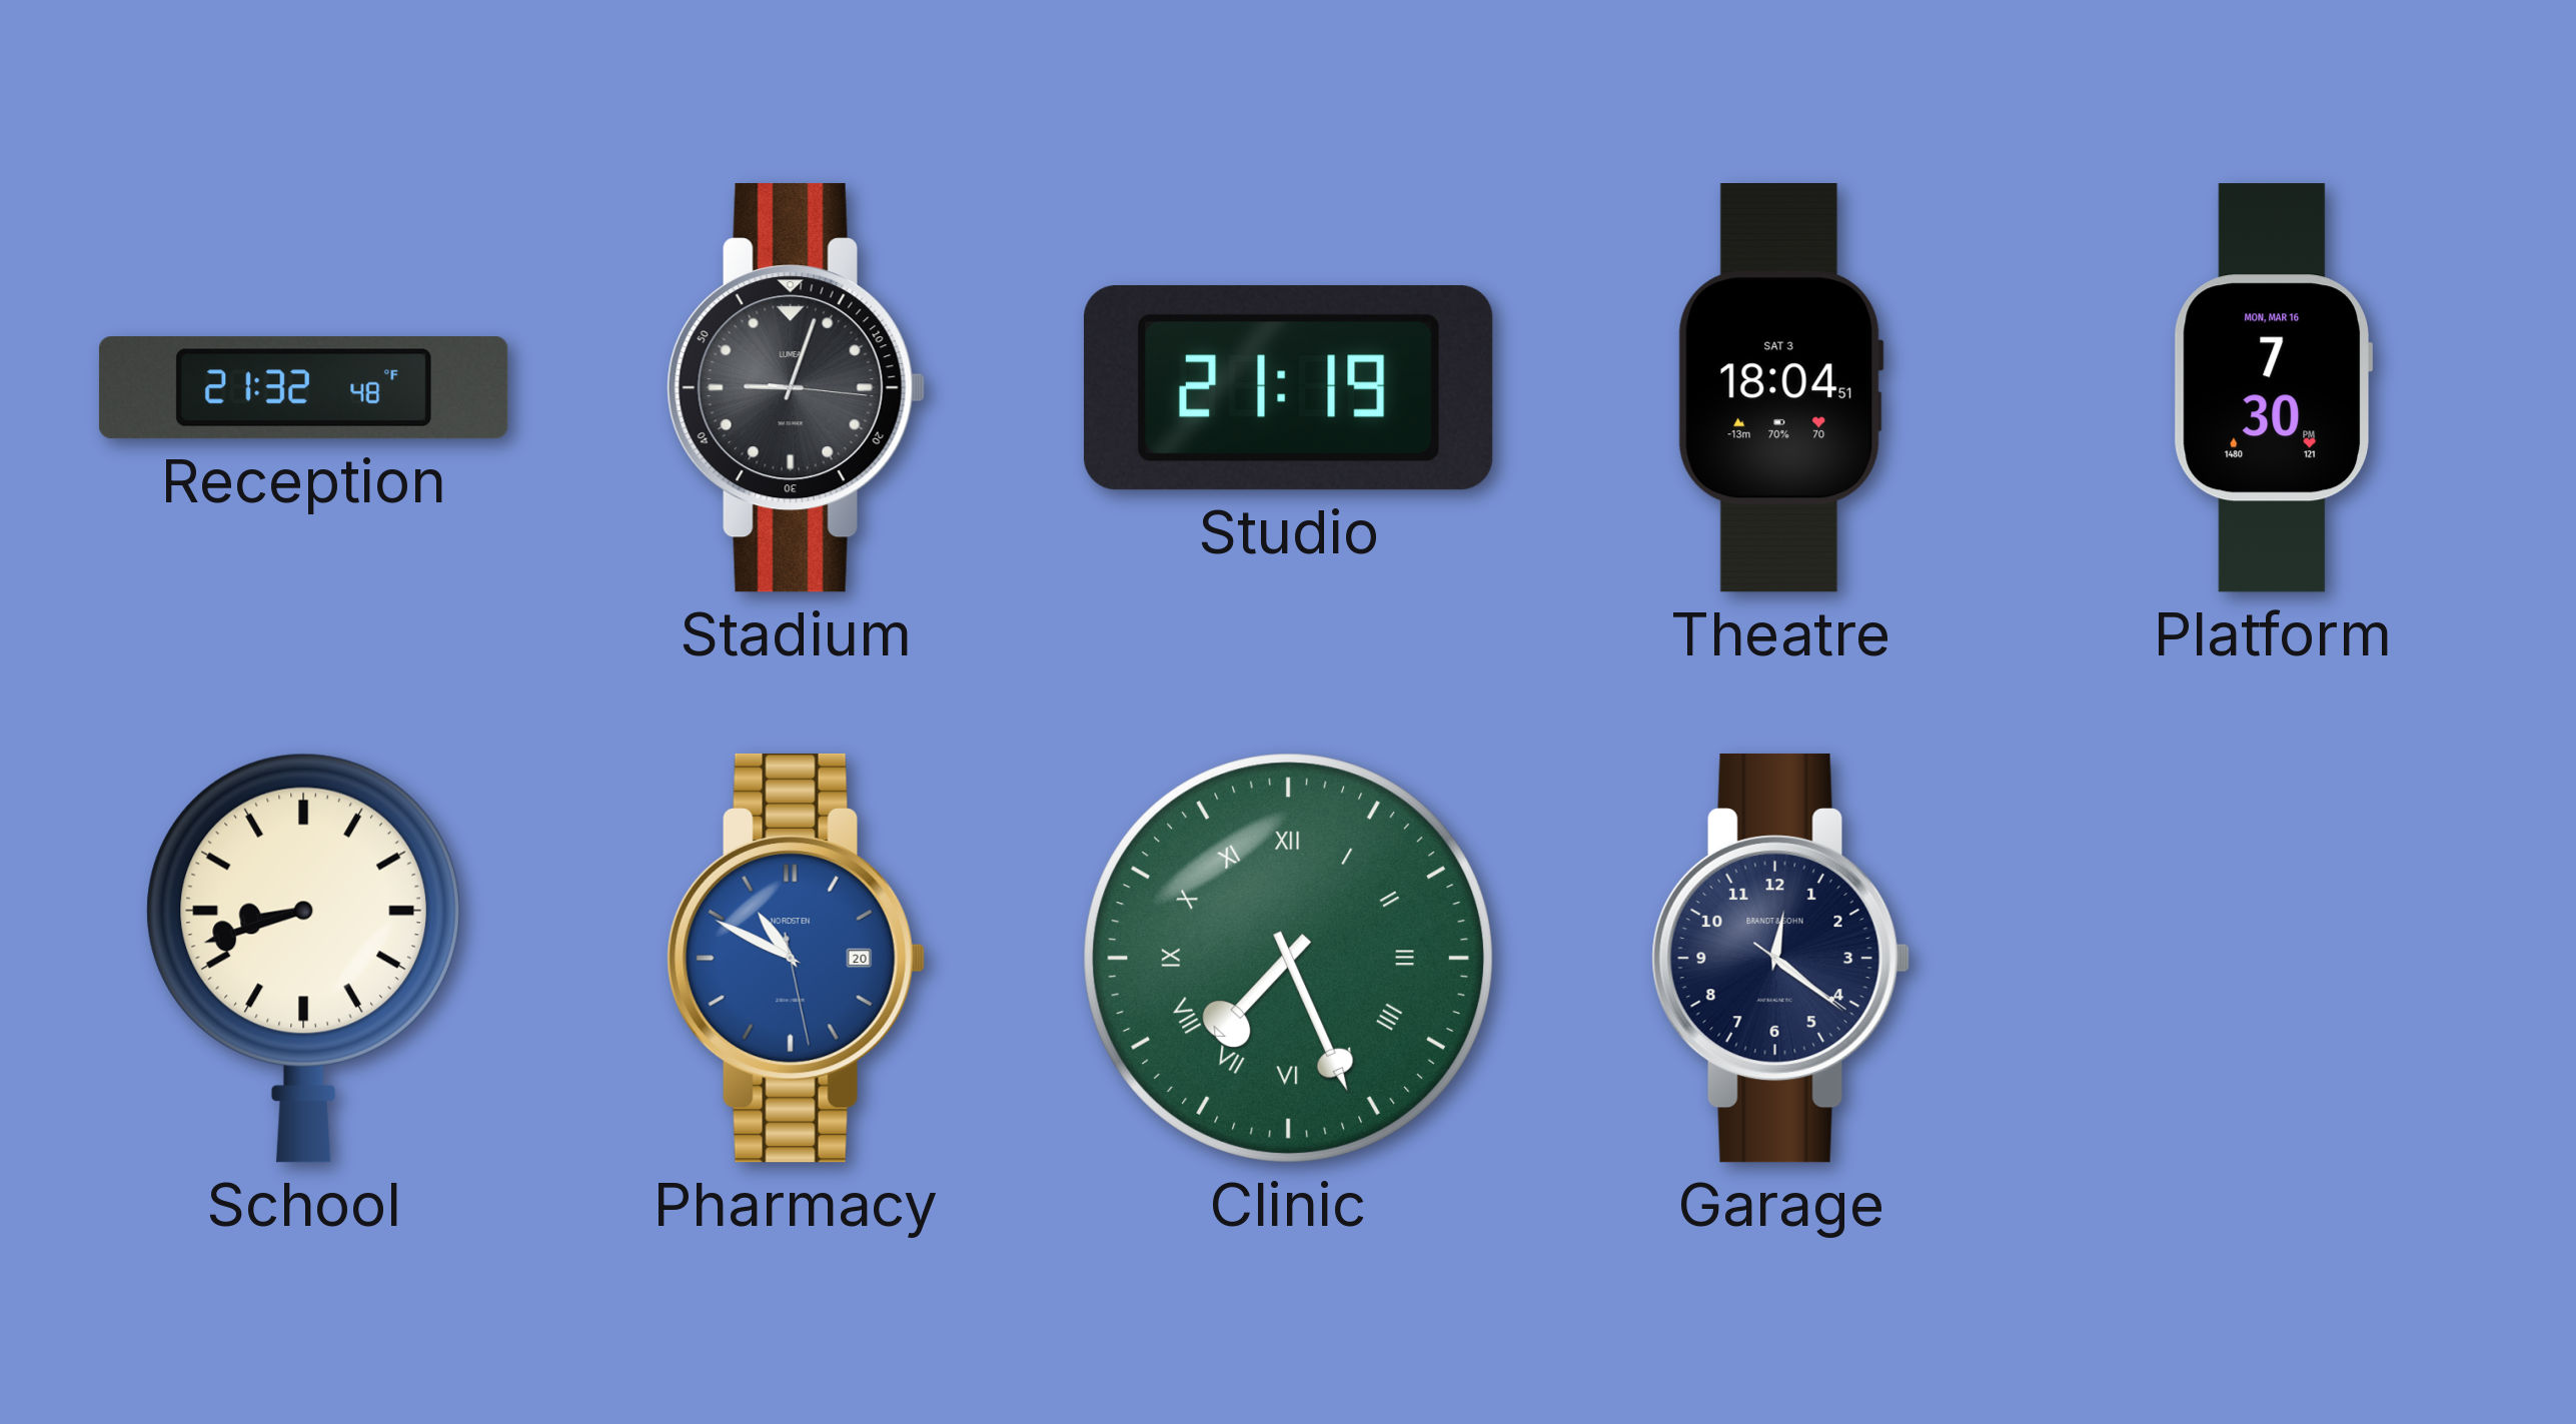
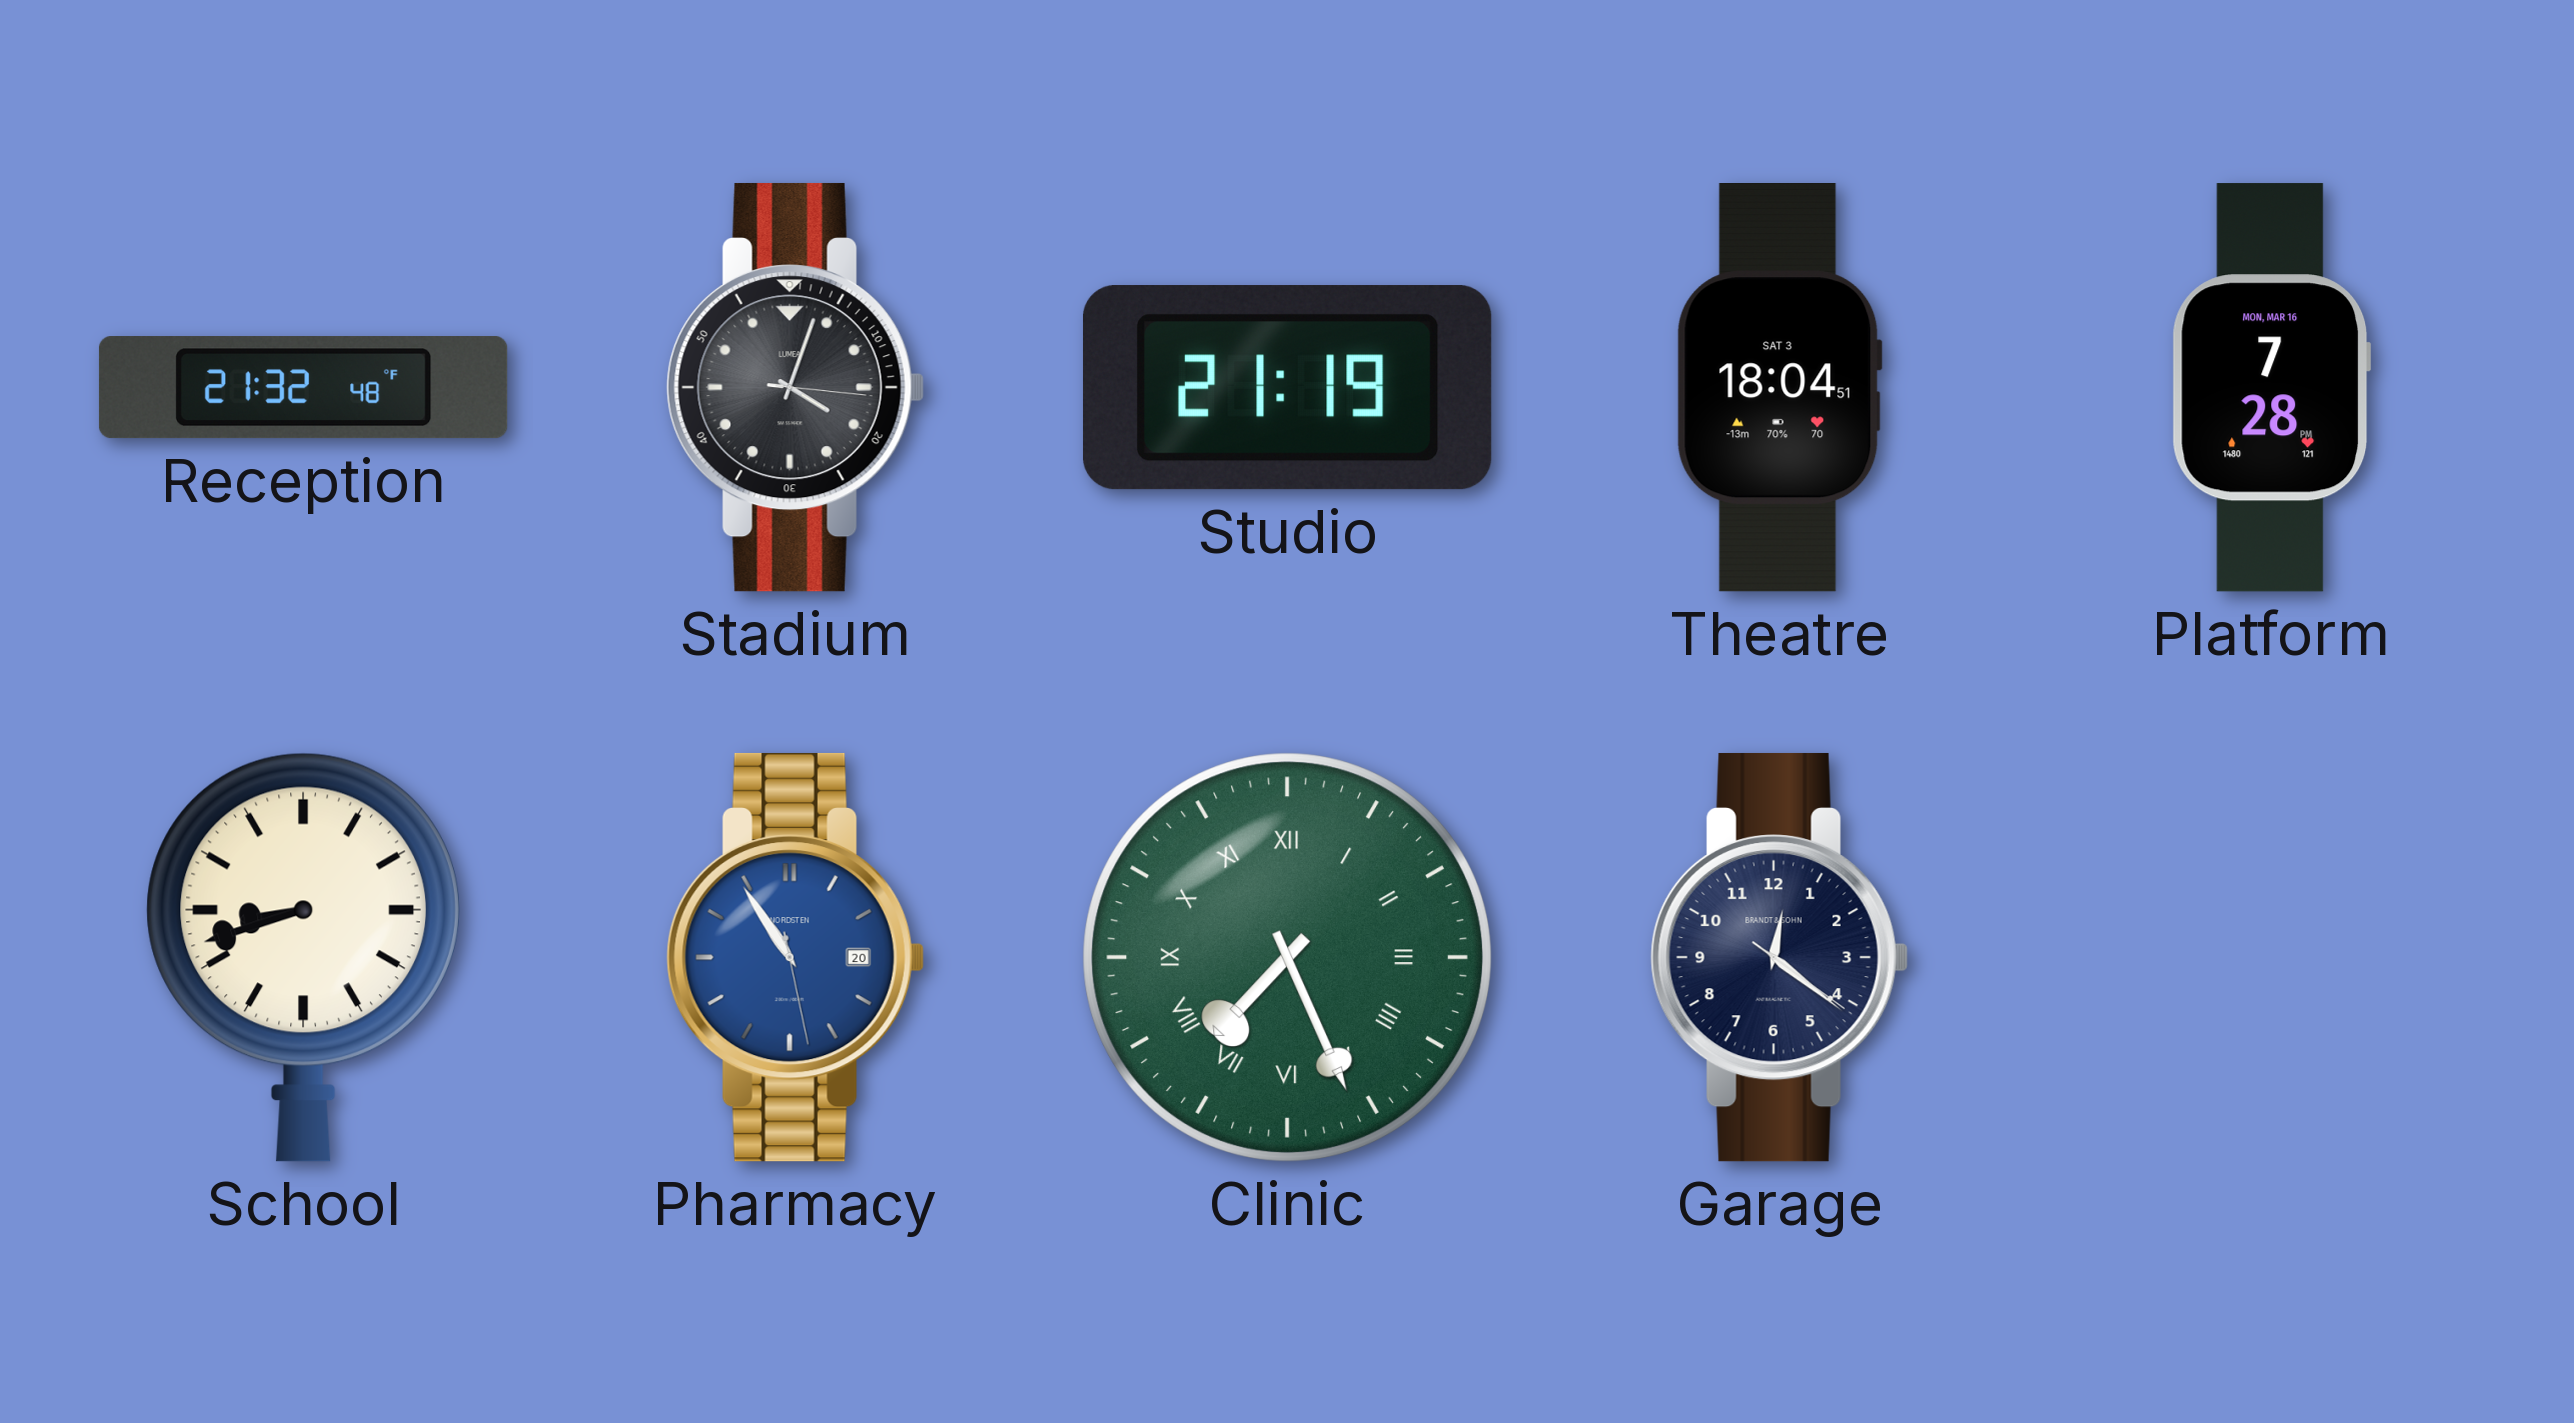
Stadium: 9:03 -> 4:03 (795, 387)
Platform: 7:30 -> 7:28 (2271, 388)
Pharmacy: 10:49 -> 10:54 (795, 957)
